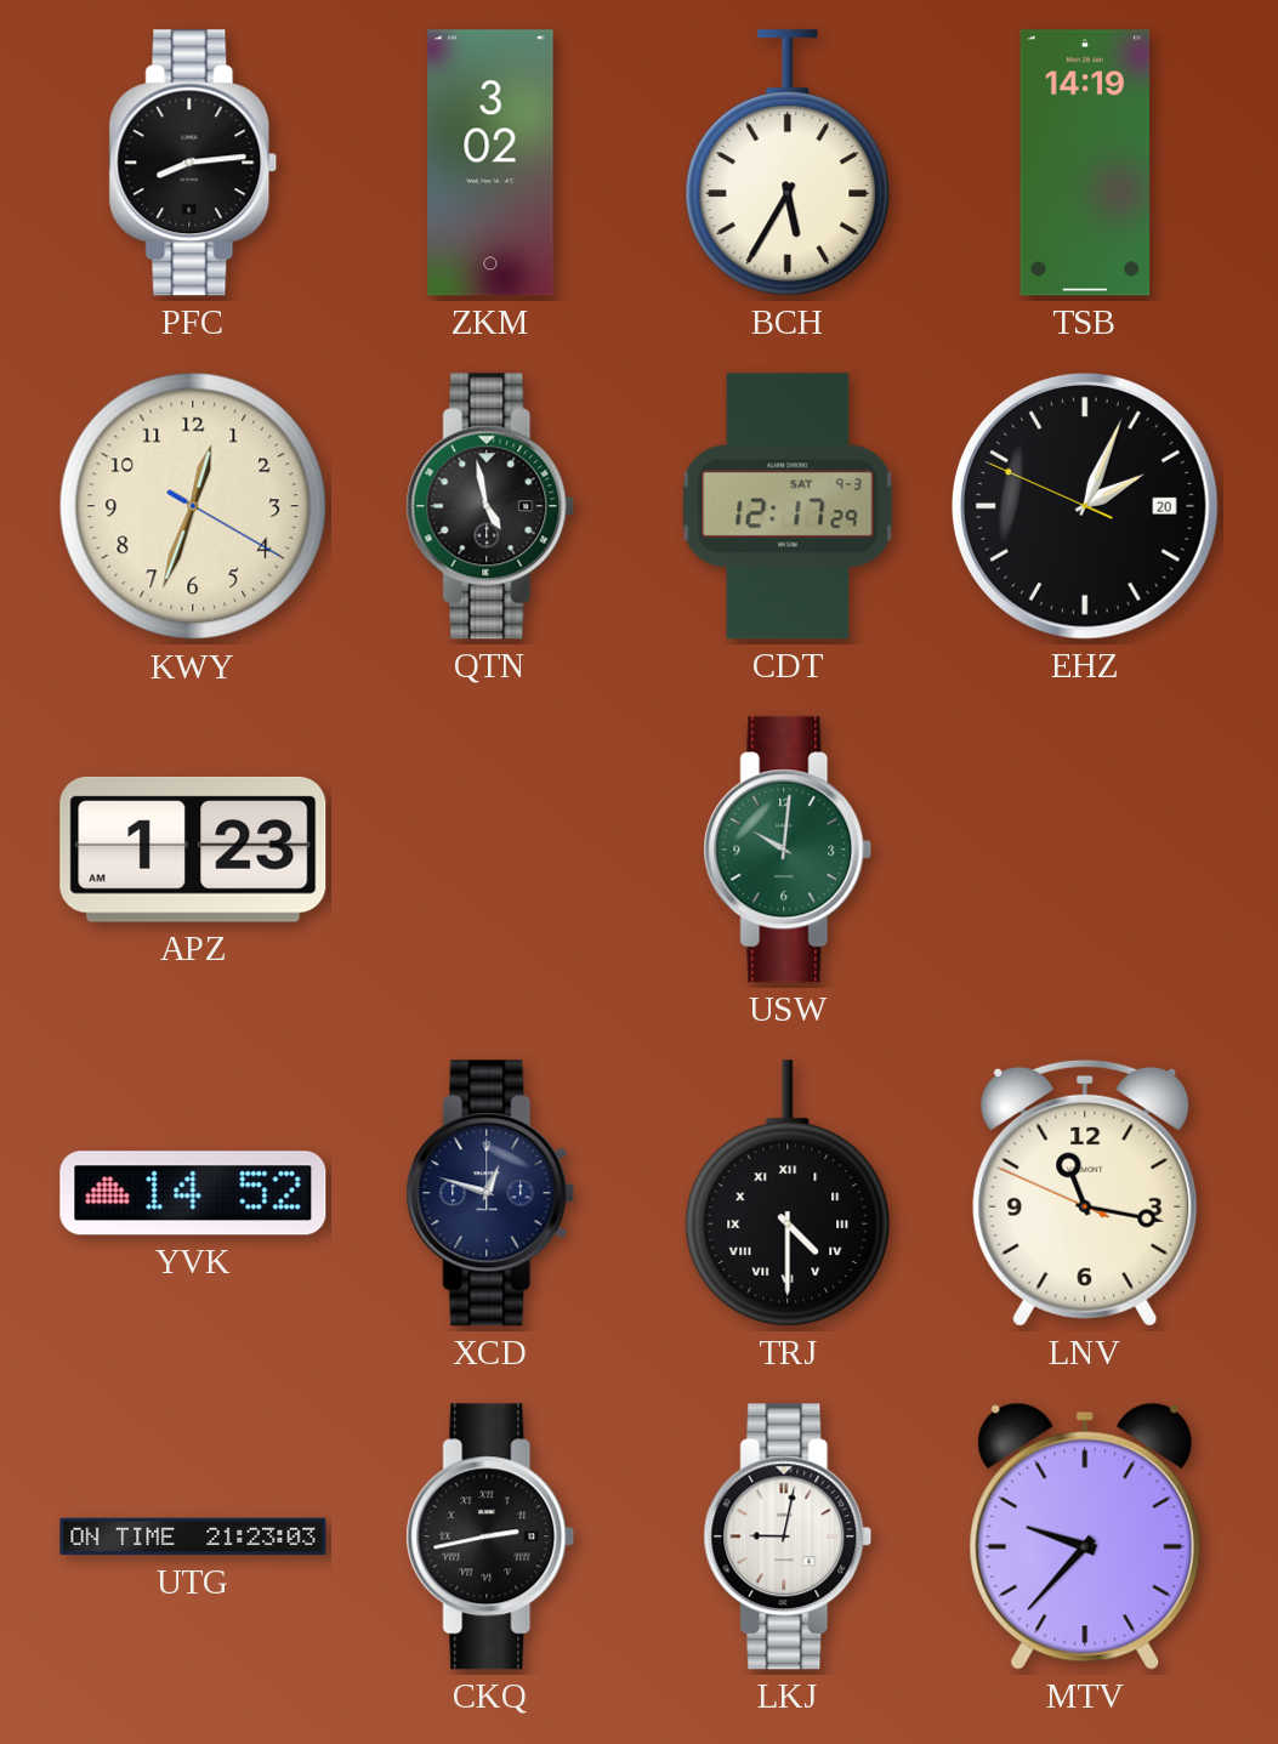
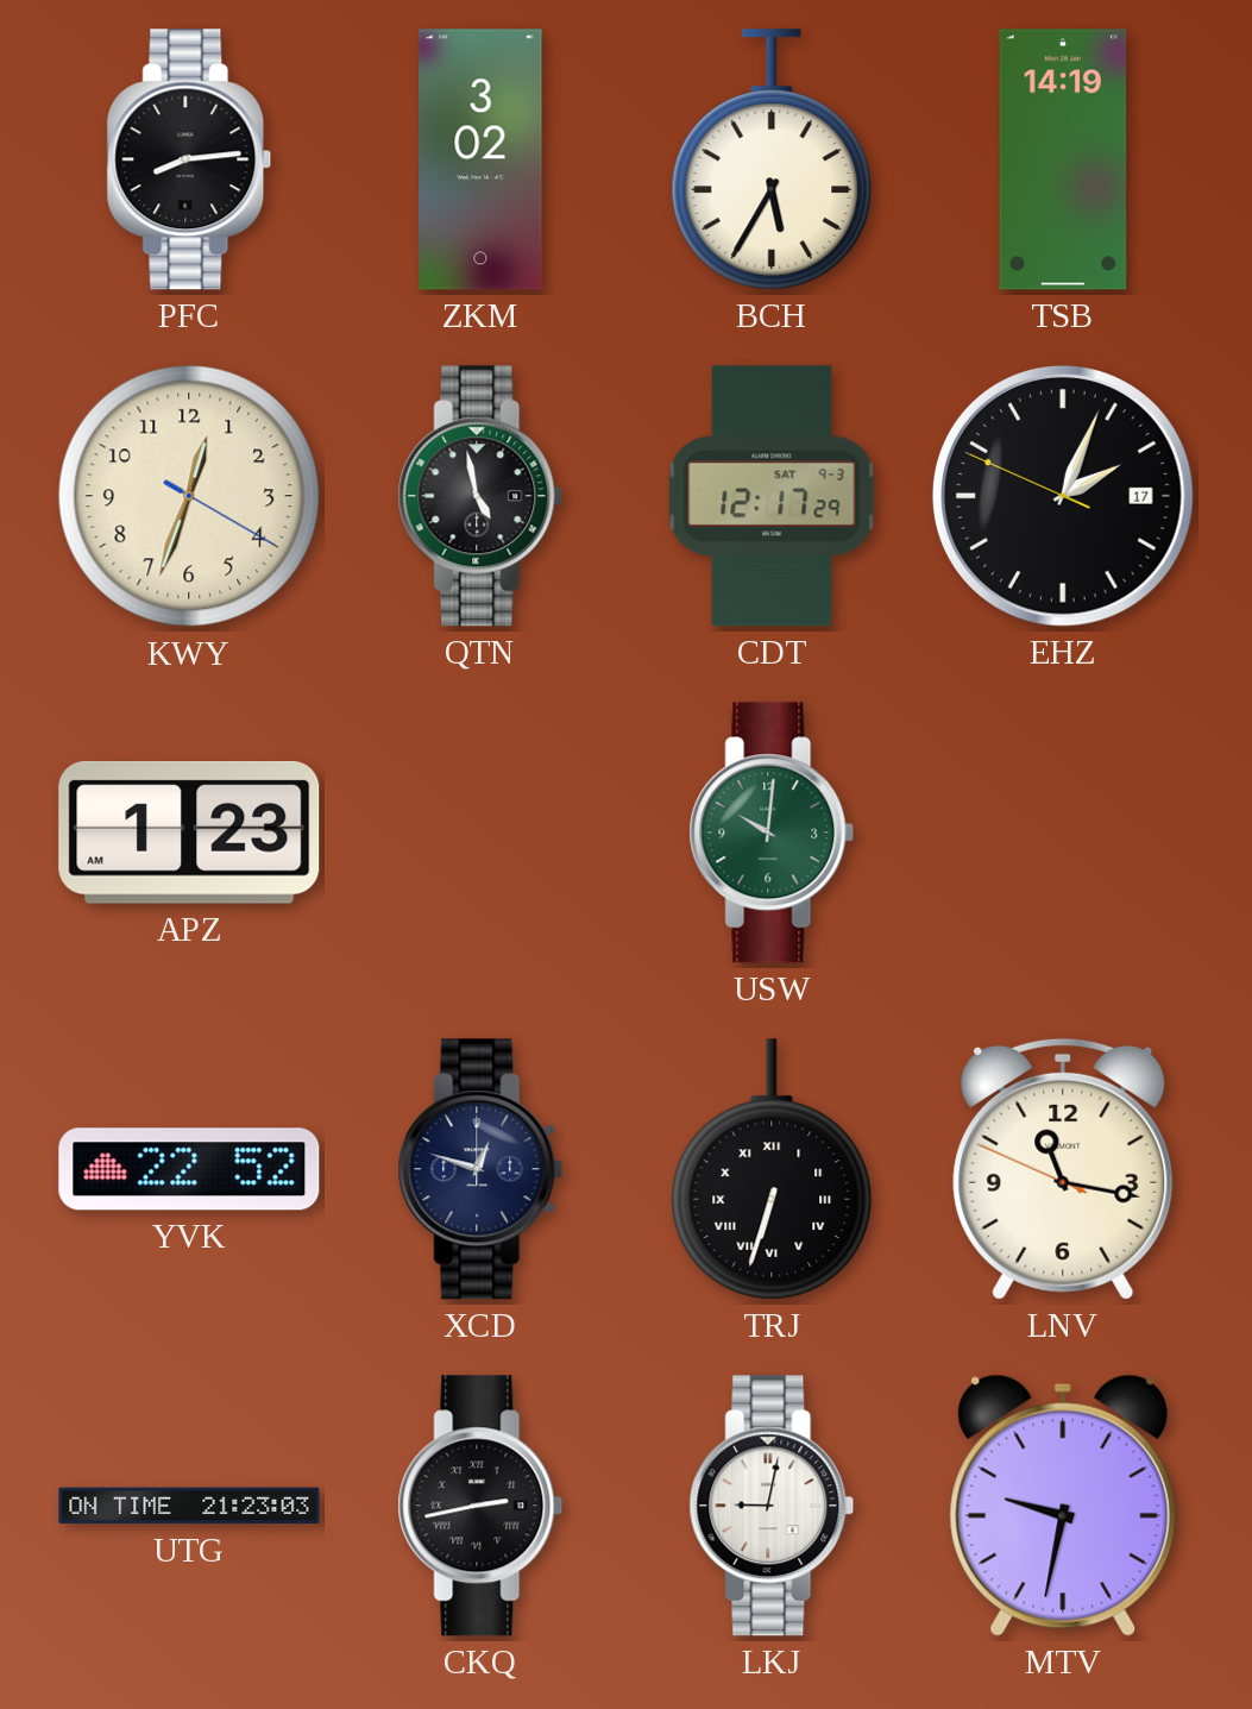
EHZ date: 20 -> 17 (1064, 497)
YVK: 14:52 -> 22:52 (189, 1169)
TRJ: 4:30 -> 6:33 (772, 1169)
MTV: 9:37 -> 9:32 (1063, 1506)
